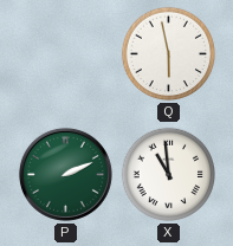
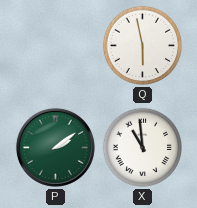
P: 2:11 -> 2:09 (55, 147)
